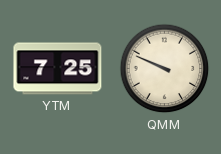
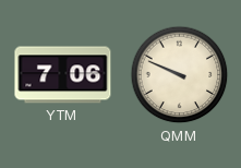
YTM: 7:25 -> 7:06 (63, 75)
